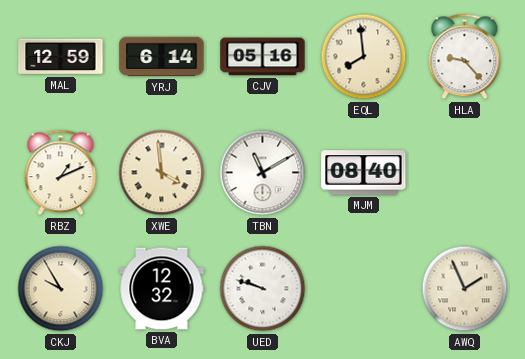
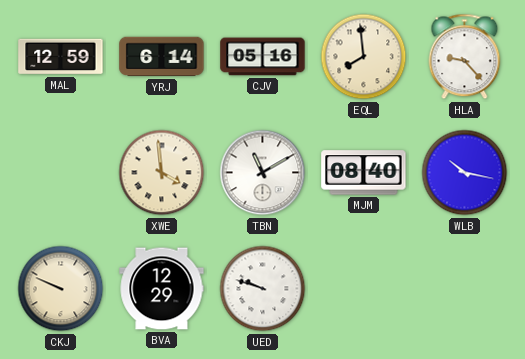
RBZ: 1:11 -> none (61, 173)
WLB: none -> 10:17 (465, 173)
CKJ: 9:55 -> 9:49 (61, 289)
BVA: 12:32 -> 12:29 (162, 289)
AWQ: 1:56 -> none (465, 289)
